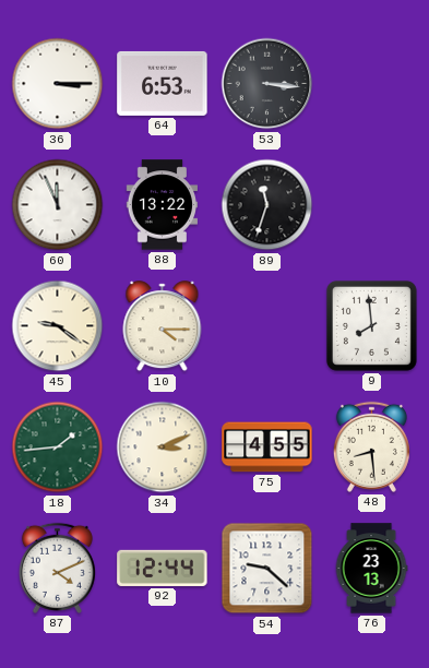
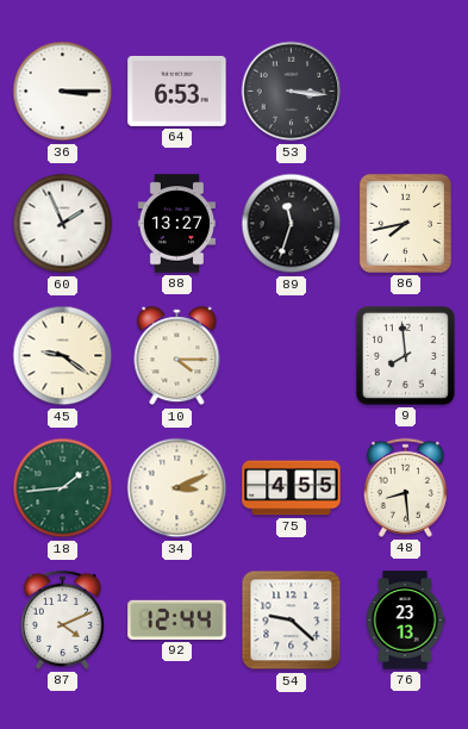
60: 11:56 -> 1:56 (63, 224)
88: 13:22 -> 13:27 (176, 224)
86: none -> 7:43 (405, 223)
